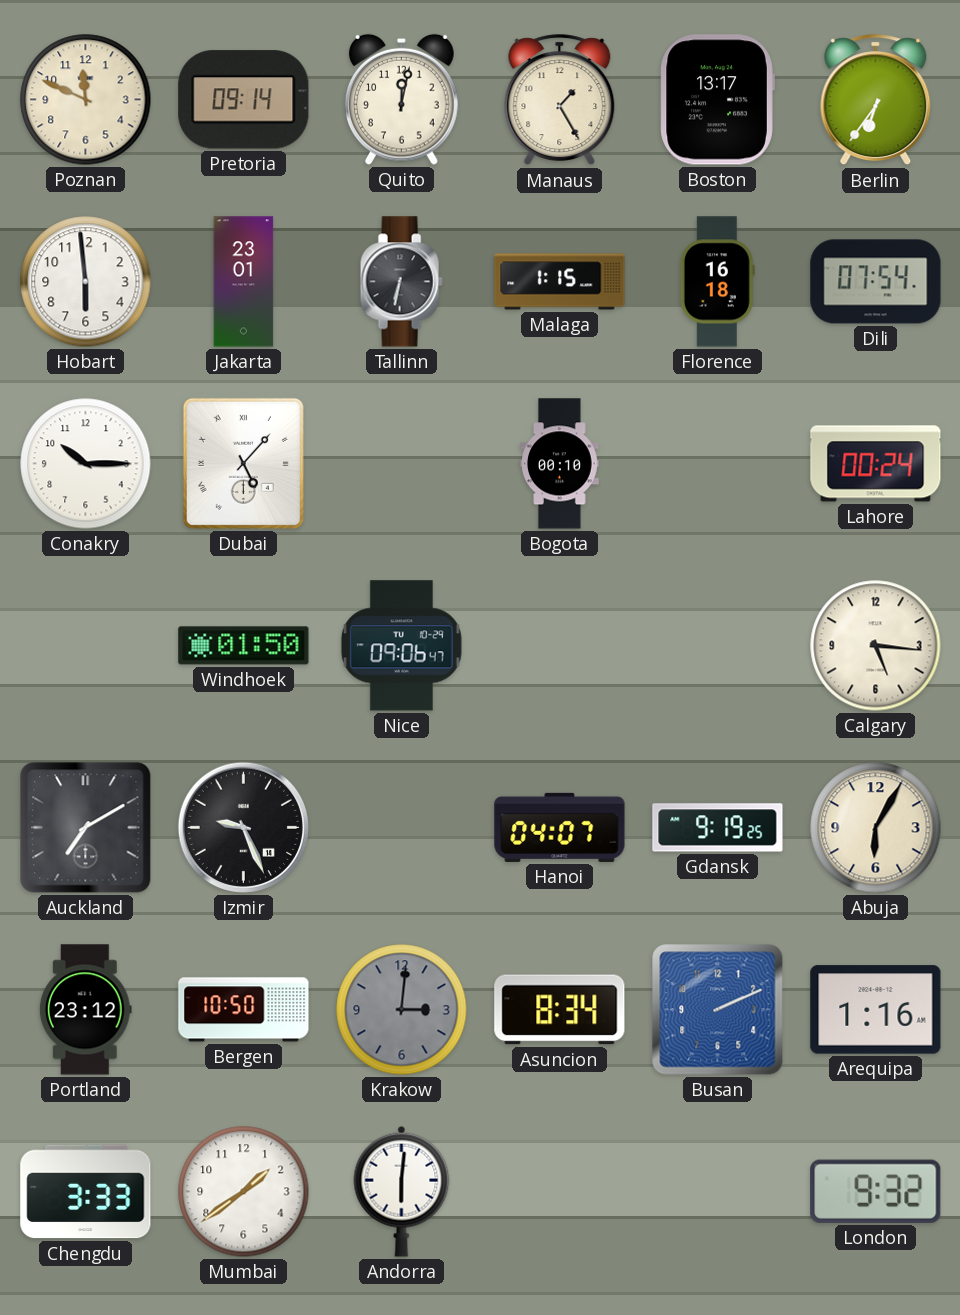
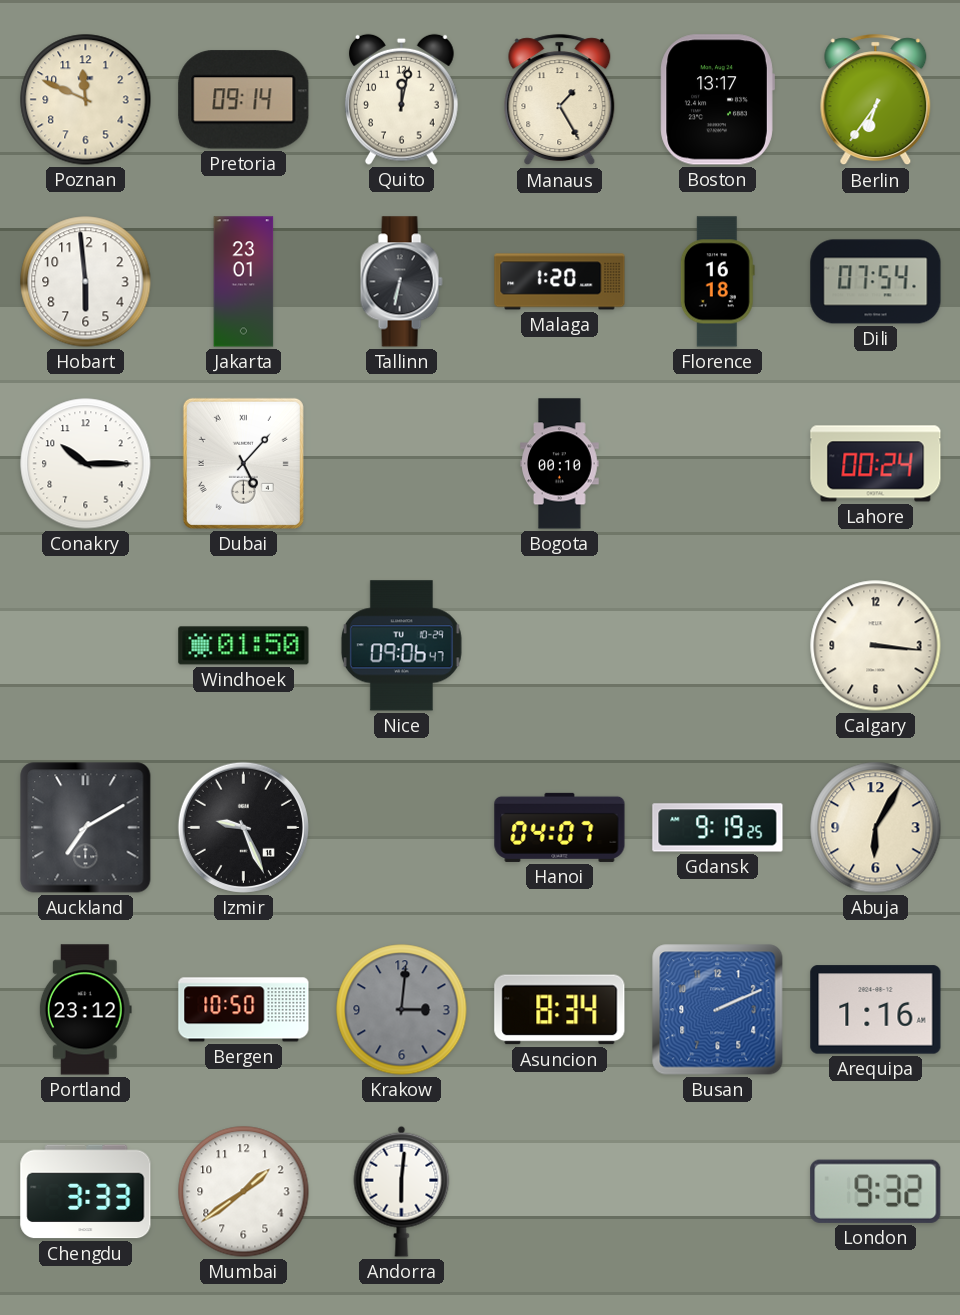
Malaga: 1:15 -> 1:20 (560, 282)
Calgary: 5:16 -> 3:16 (876, 646)
